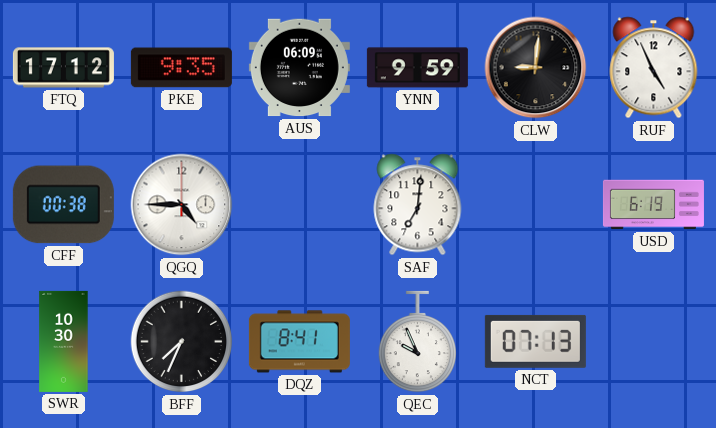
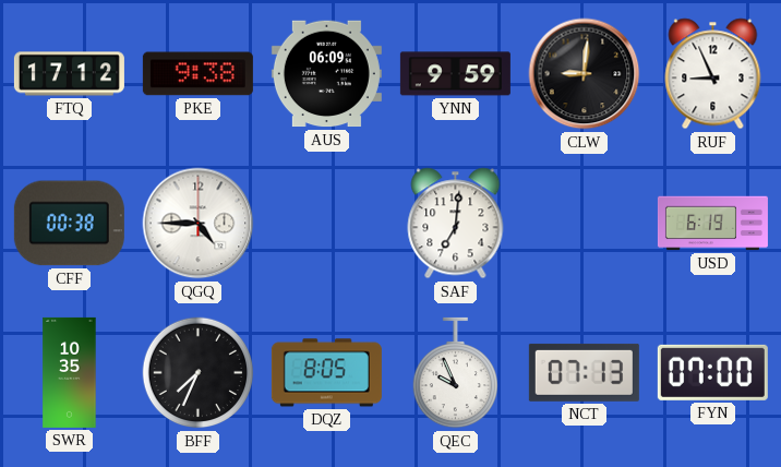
PKE: 9:35 -> 9:38 (197, 74)
RUF: 4:56 -> 8:56 (713, 74)
SWR: 10:30 -> 10:35 (70, 372)
DQZ: 8:41 -> 8:05 (326, 373)
FYN: none -> 07:00 (712, 372)
